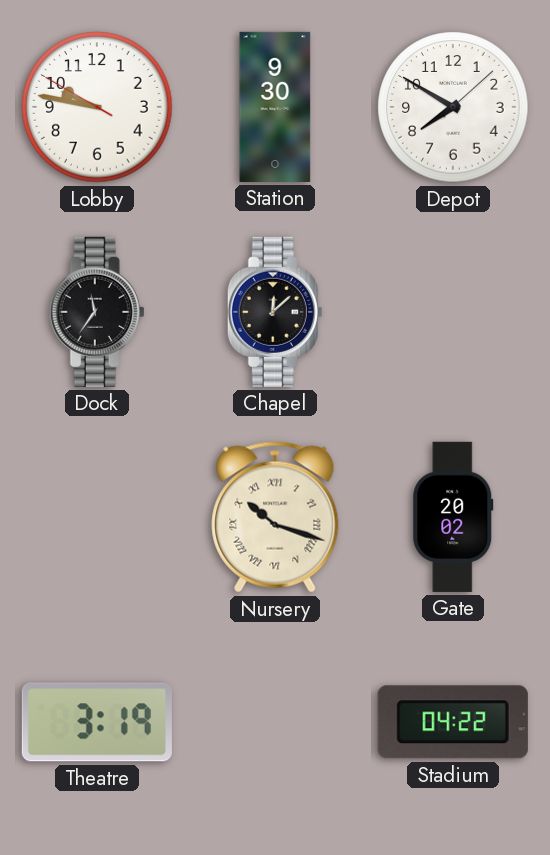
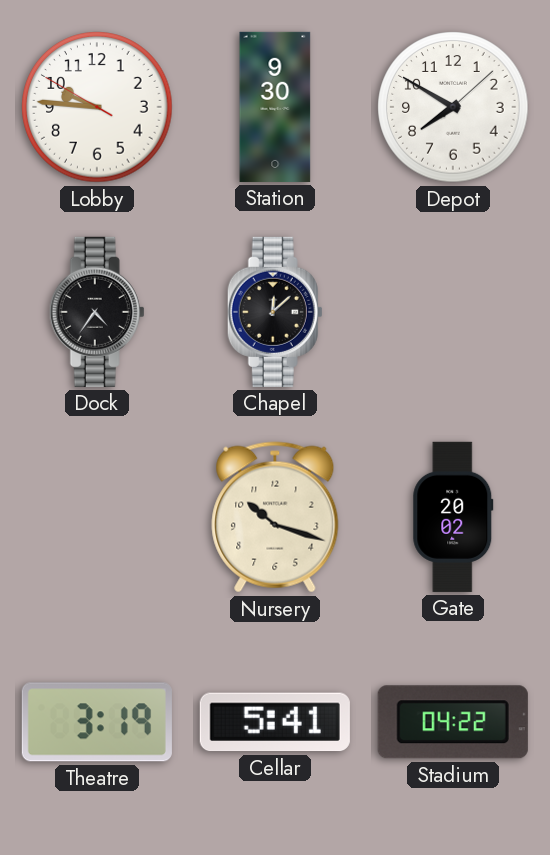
Lobby: 9:46 -> 9:45 (97, 107)
Dock: 11:36 -> 4:36 (97, 312)
Nursery numerals: Roman -> Arabic (275, 517)
Cellar: none -> 5:41 (275, 722)
